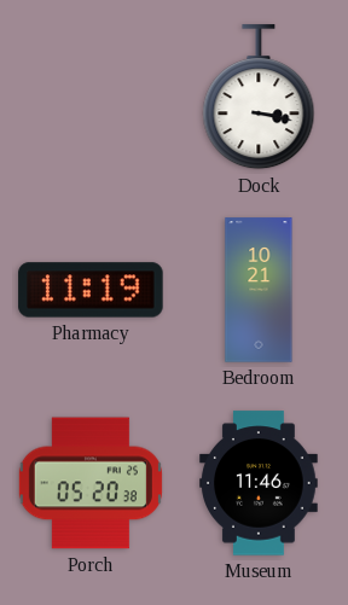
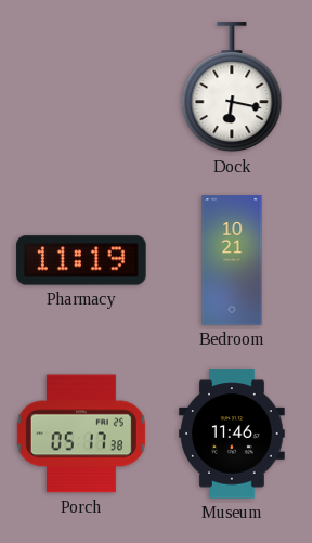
Dock: 3:17 -> 6:17 (232, 88)
Porch: 05:20 -> 05:17 (81, 434)
